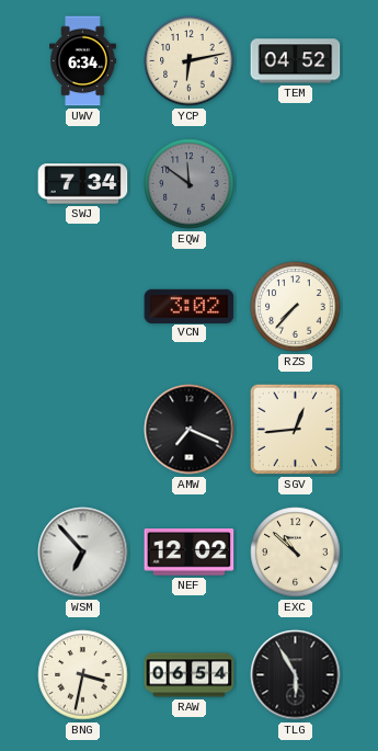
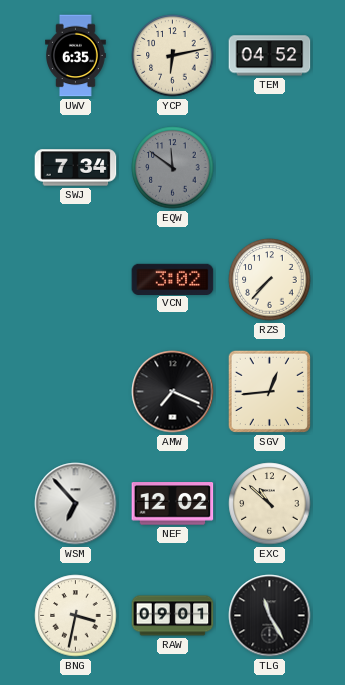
UWV: 6:34 -> 6:35 (76, 56)
RAW: 06:54 -> 09:01 (173, 616)
TLG: 5:55 -> 11:25 (270, 616)
